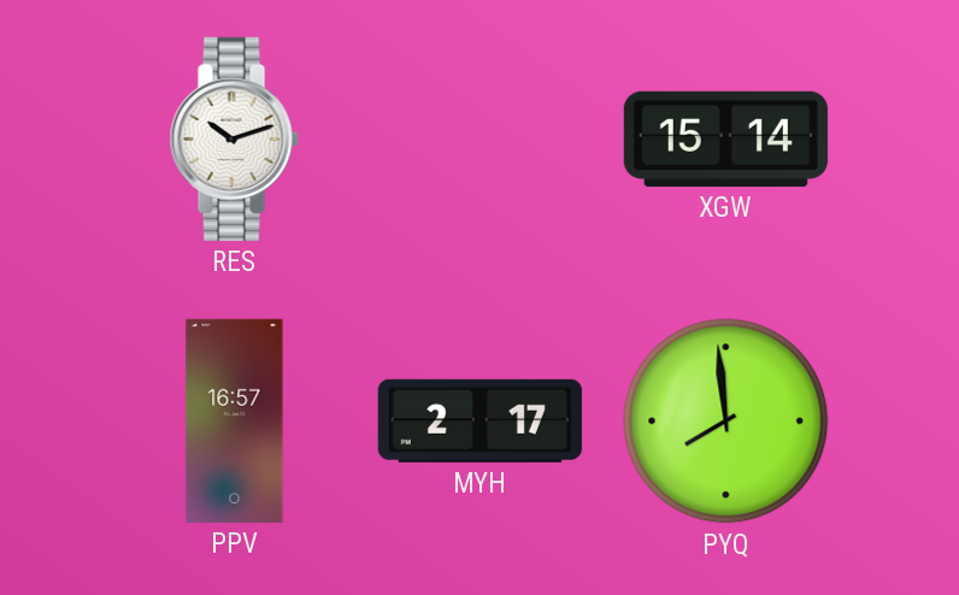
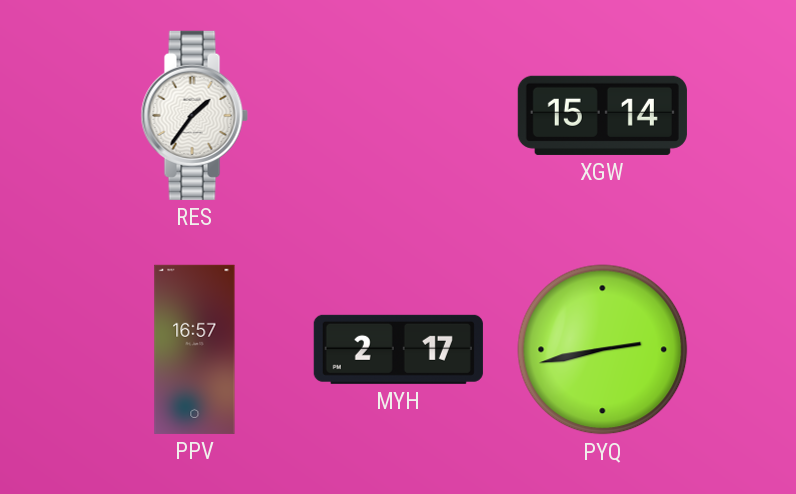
RES: 10:12 -> 1:36 (194, 115)
PYQ: 7:59 -> 2:43 (603, 350)
